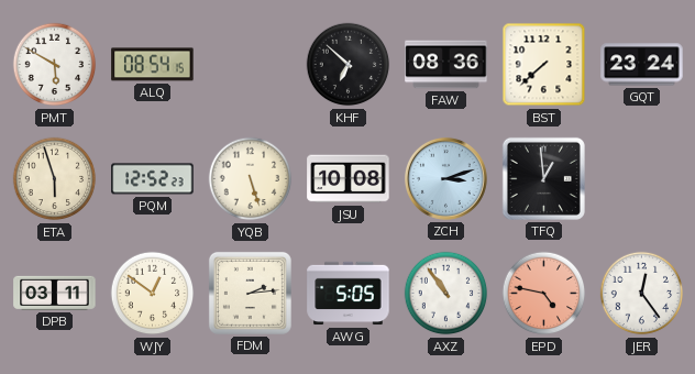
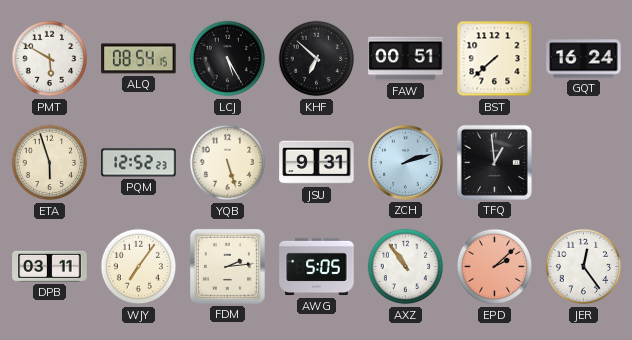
LCJ: none -> 5:25 (228, 59)
FAW: 08:36 -> 00:51 (406, 59)
GQT: 23:24 -> 16:24 (584, 59)
JSU: 10:08 -> 9:31 (317, 163)
ZCH: 3:12 -> 2:12 (405, 162)
WJY: 12:51 -> 7:06 (139, 267)
EPD: 4:47 -> 2:08 (495, 267)
